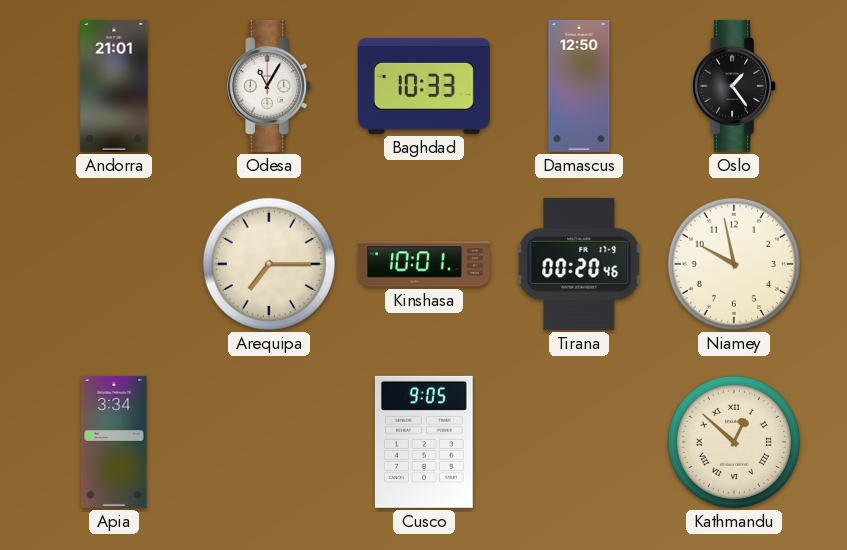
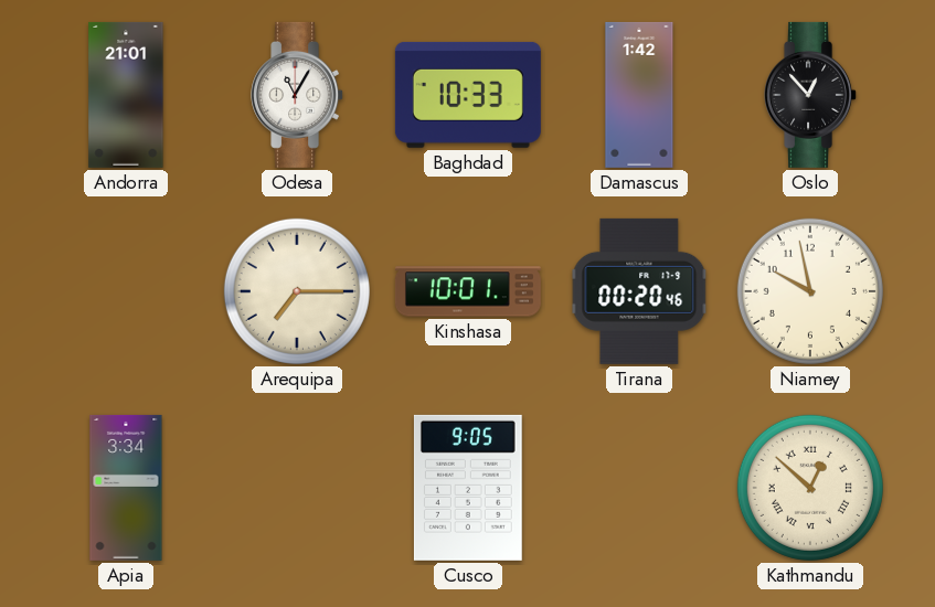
Damascus: 12:50 -> 1:42 (639, 95)
Oslo: 1:24 -> 12:53 (811, 95)
